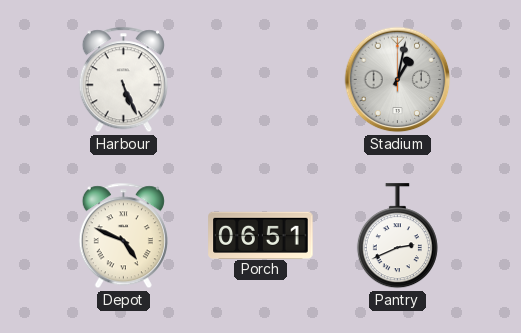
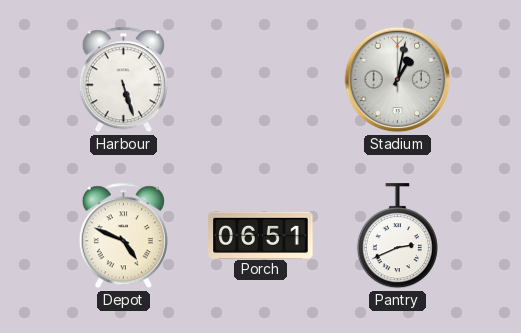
Harbour: 5:26 -> 5:27 (123, 80)
